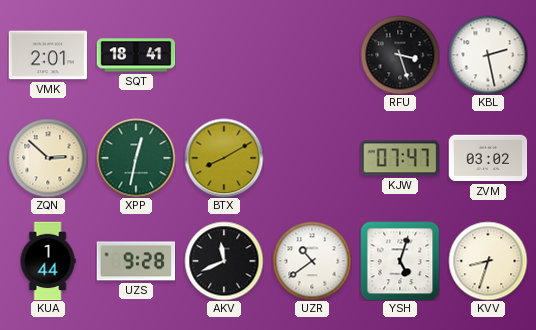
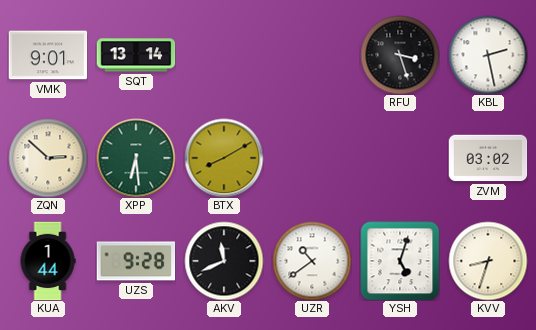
VMK: 2:01 -> 9:01 (48, 55)
SQT: 18:41 -> 13:14 (136, 55)
XPP: 12:32 -> 6:29 (136, 158)
KJW: 07:47 -> none (399, 158)
